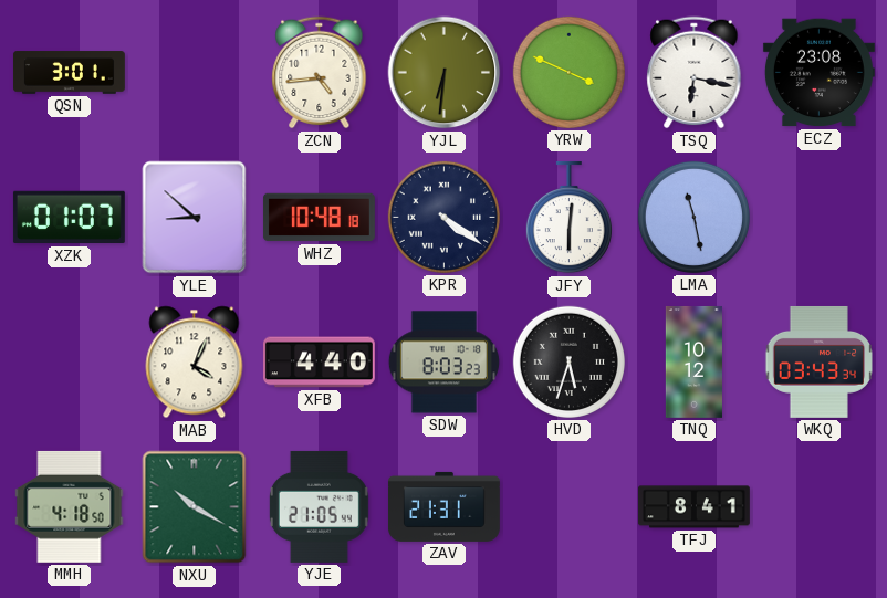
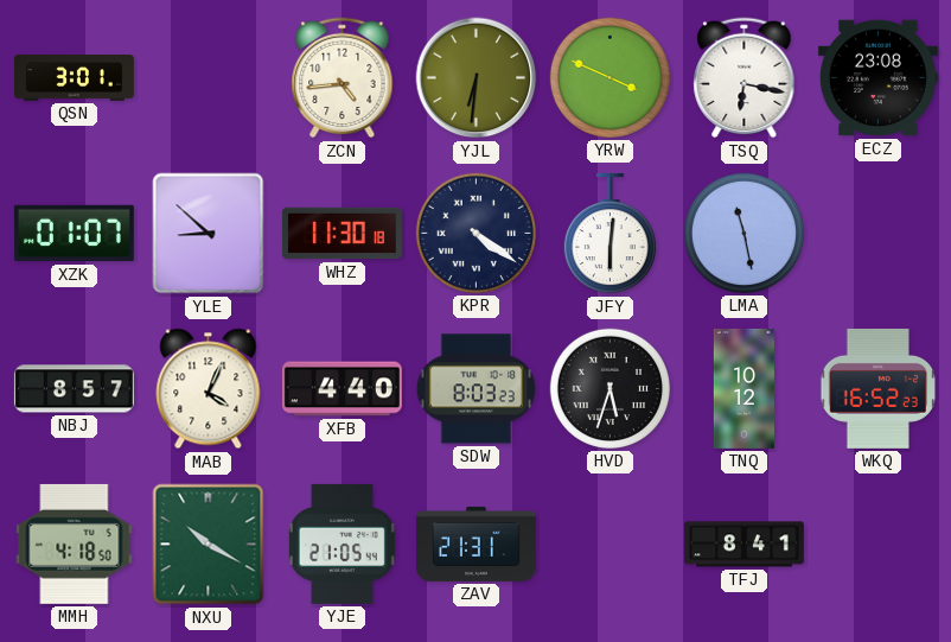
WHZ: 10:48 -> 11:30 (342, 234)
NBJ: none -> 8:57 (74, 389)
WKQ: 03:43 -> 16:52 (877, 388)
